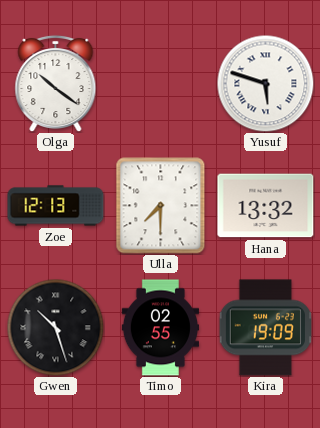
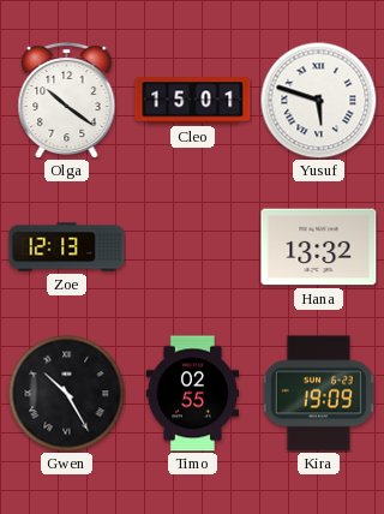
Cleo: none -> 15:01 (193, 101)
Ulla: 7:30 -> none (161, 206)
Gwen: 10:27 -> 10:25 (66, 393)
